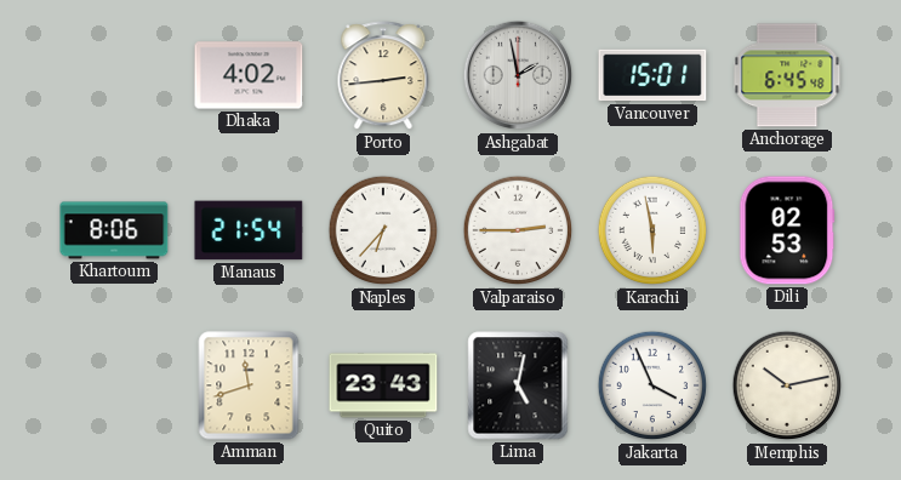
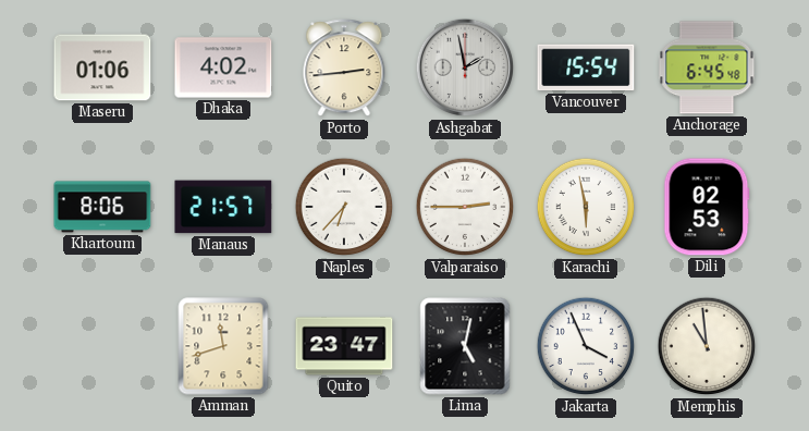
Maseru: none -> 01:06 (102, 67)
Vancouver: 15:01 -> 15:54 (586, 67)
Manaus: 21:54 -> 21:57 (223, 207)
Quito: 23:43 -> 23:47 (344, 346)
Memphis: 10:13 -> 10:59 (707, 346)
